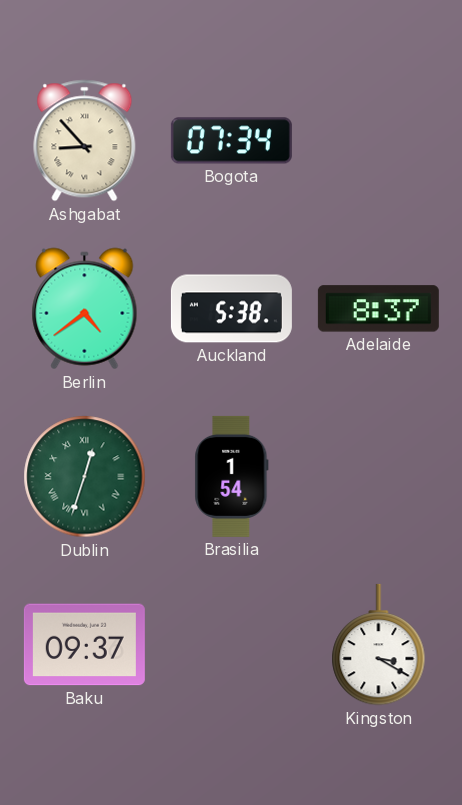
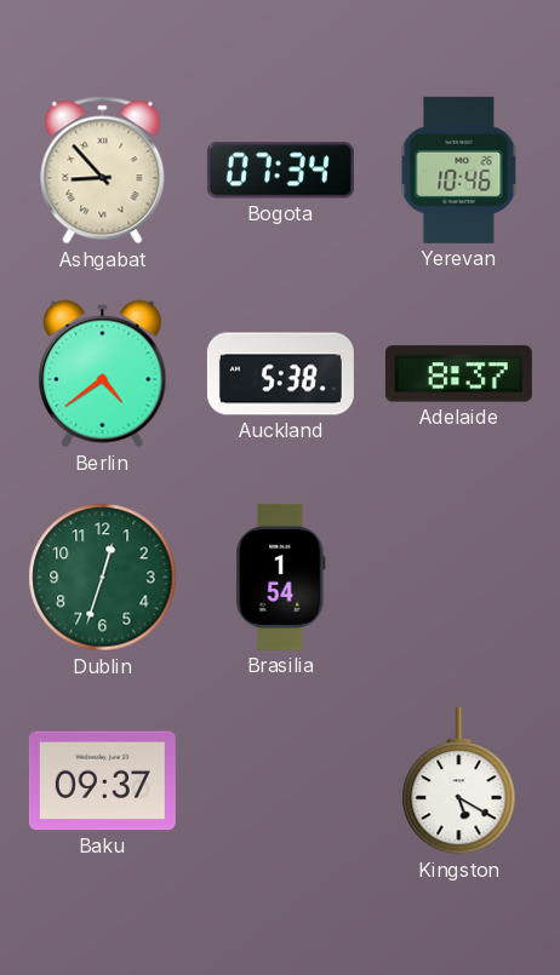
Yerevan: none -> 10:46 (459, 170)
Dublin numerals: Roman -> Arabic (103, 578)
Kingston: 3:20 -> 5:20 (459, 781)
